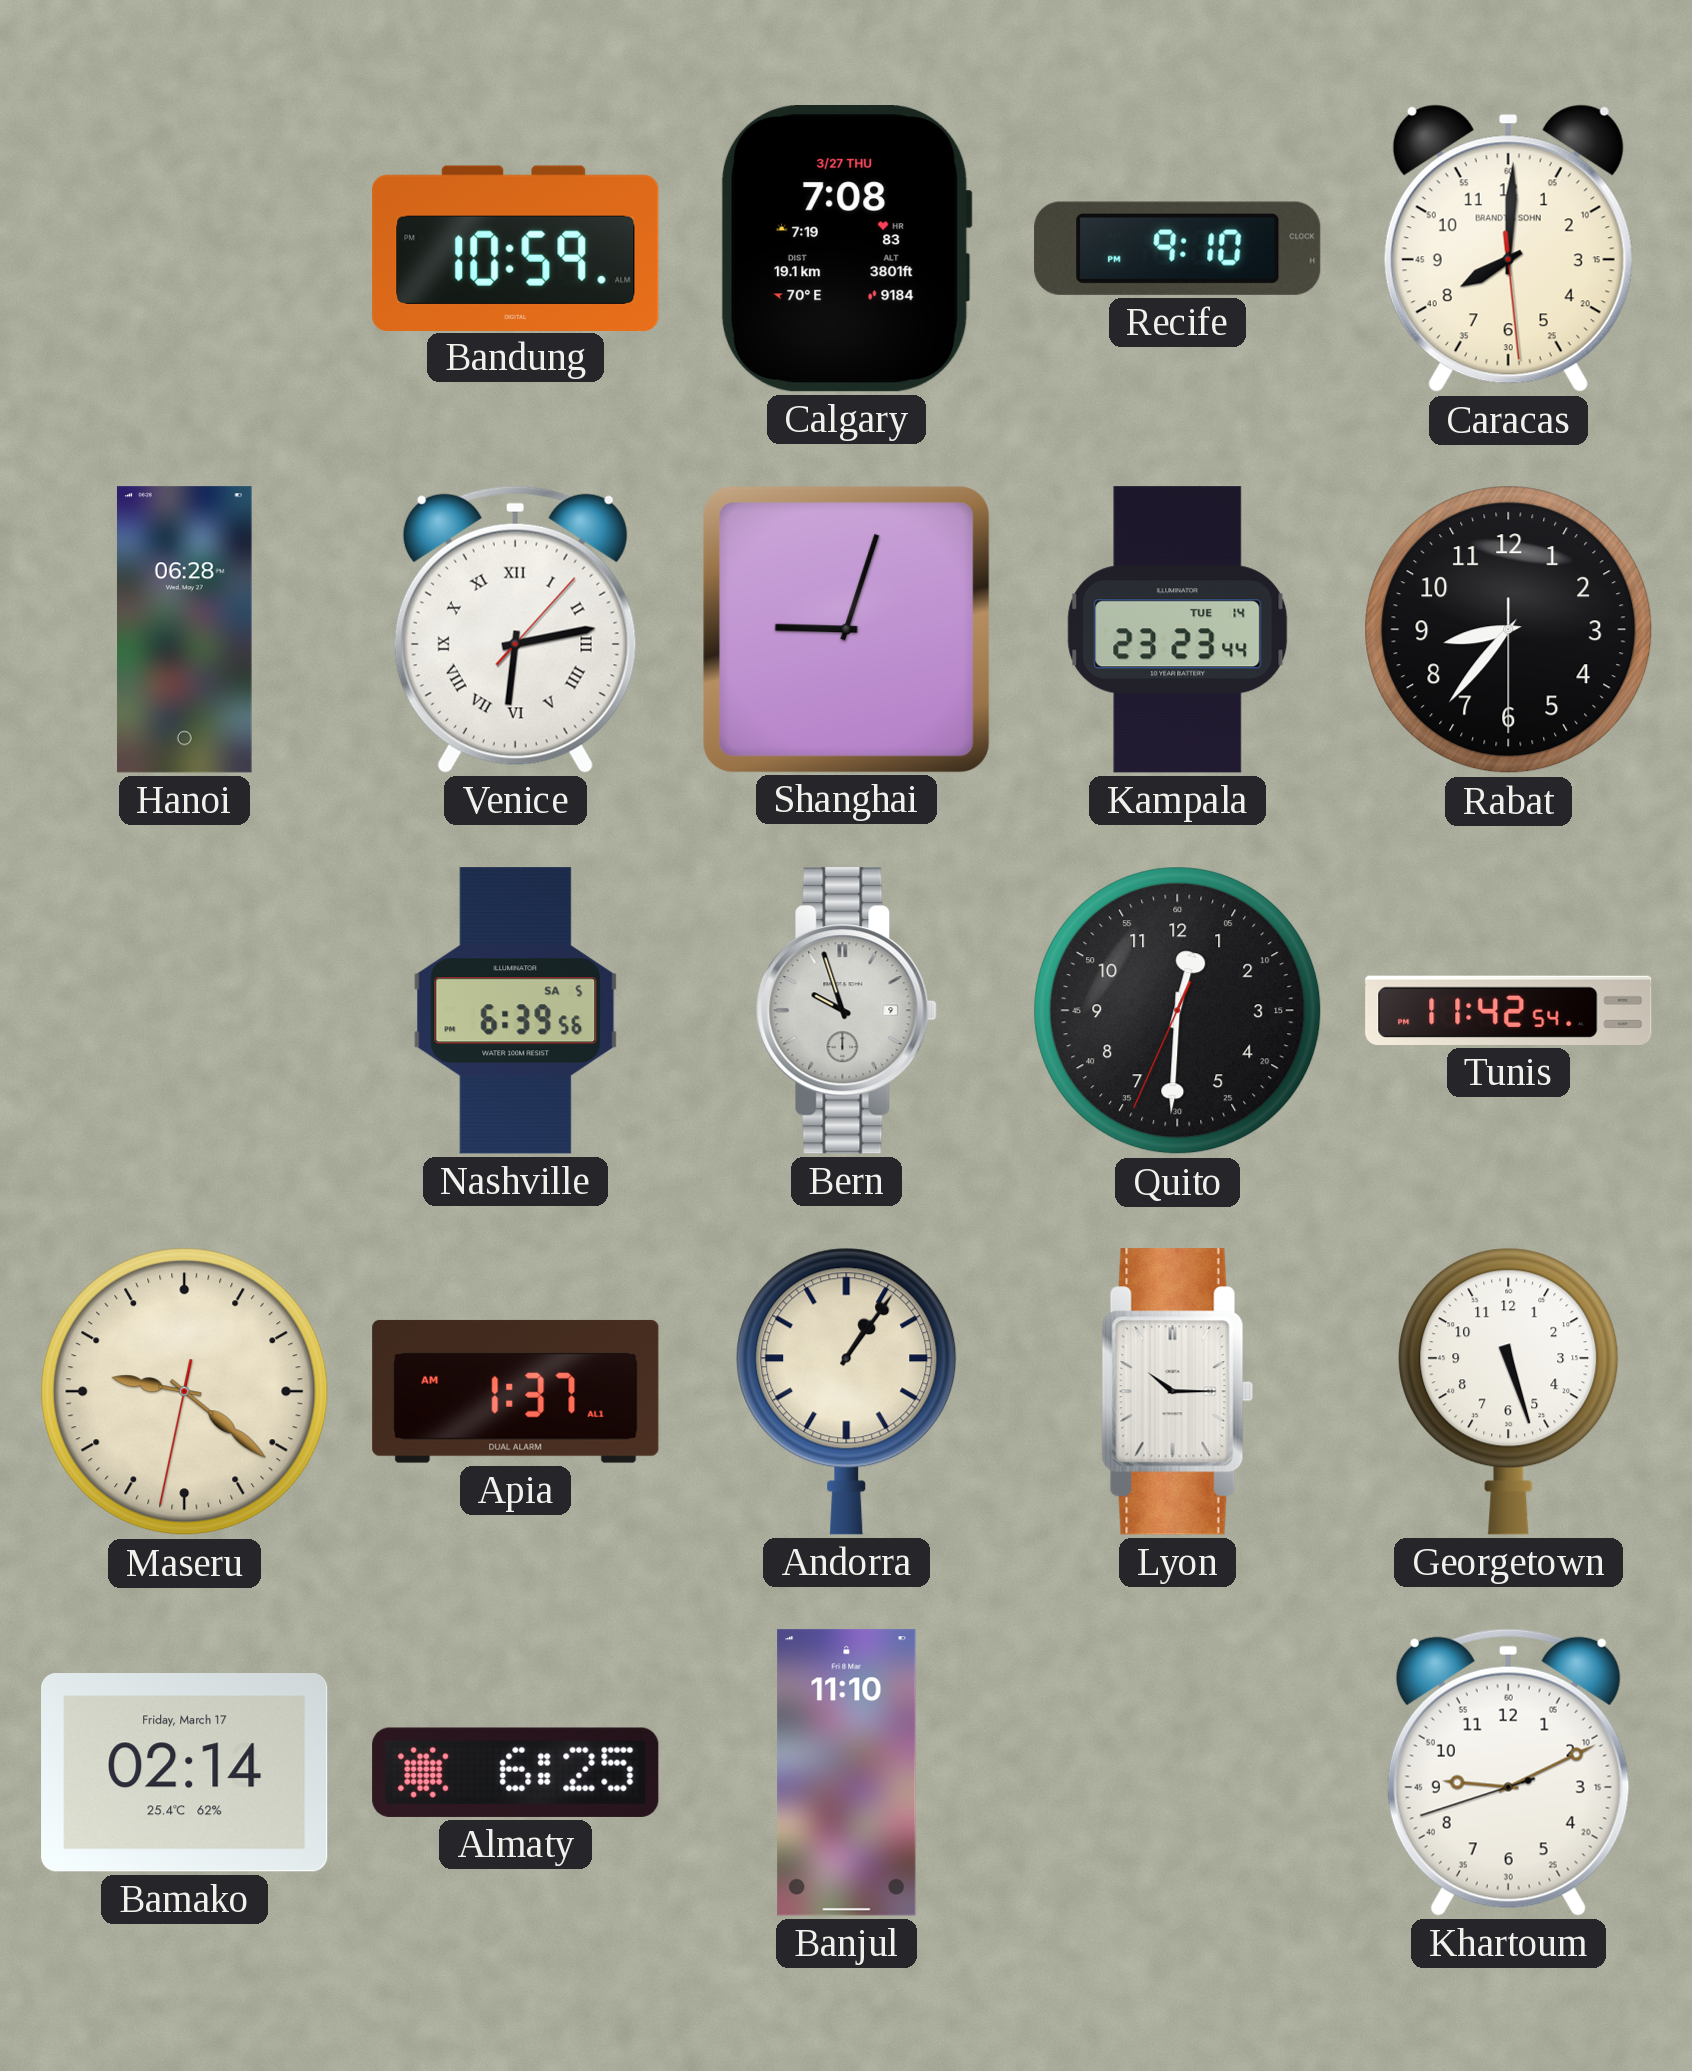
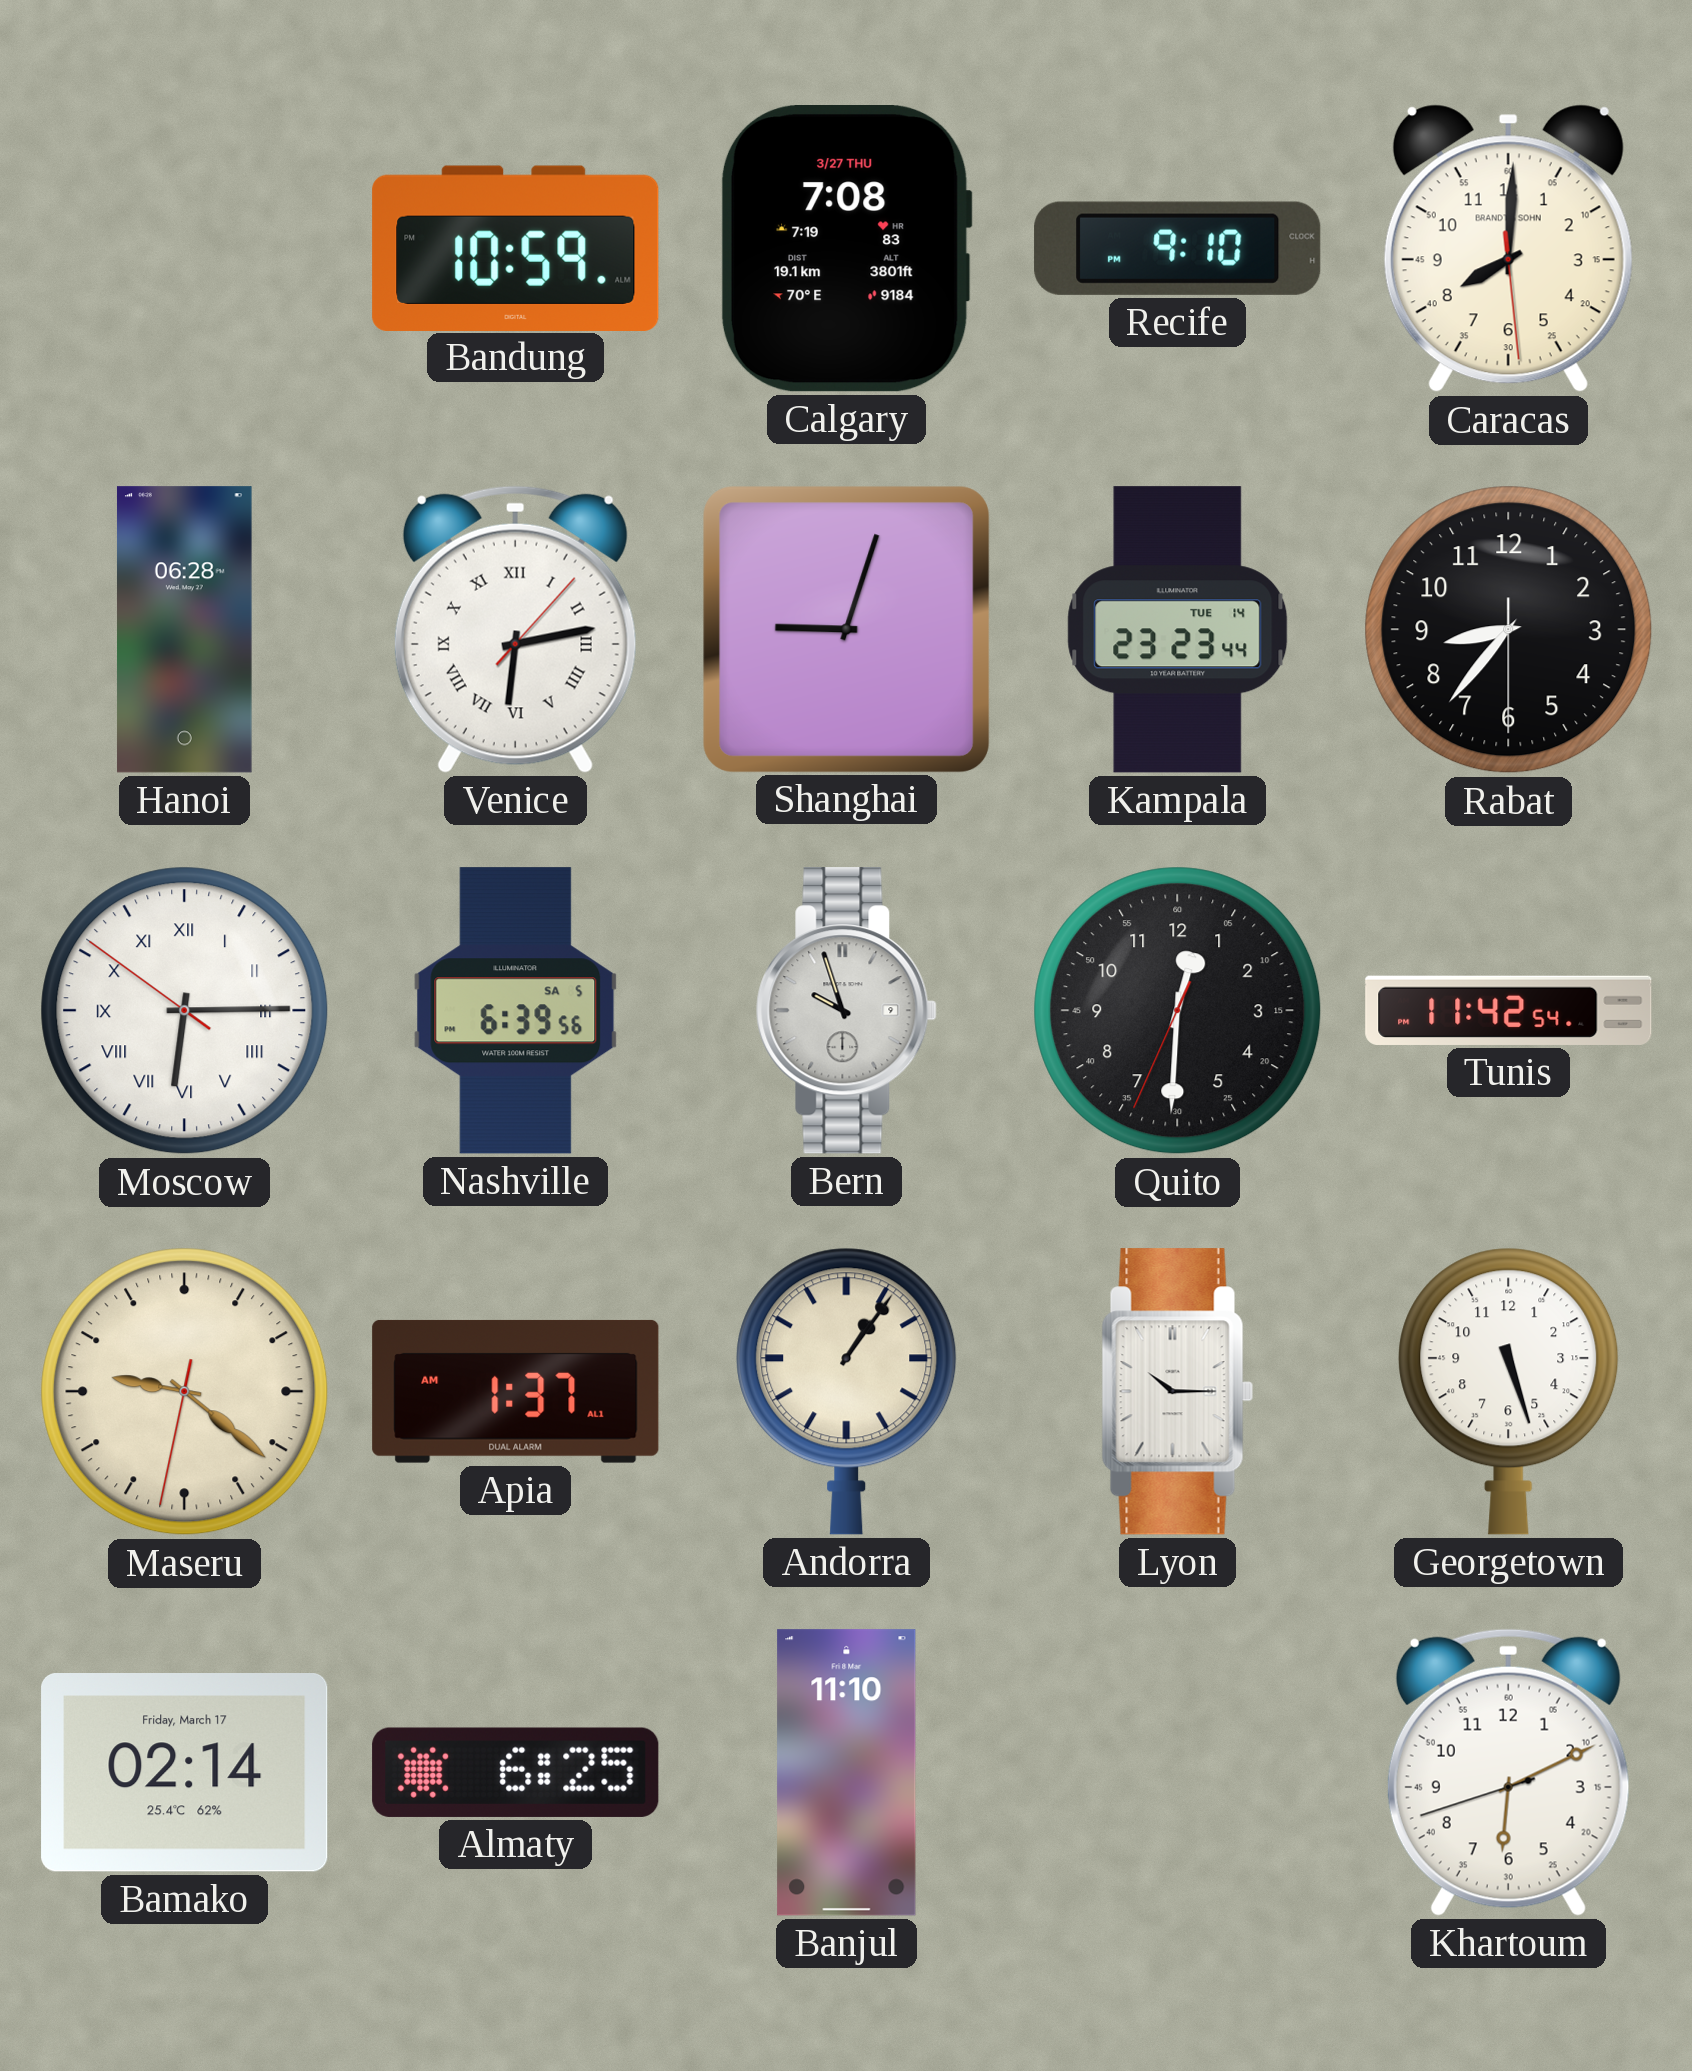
Moscow: none -> 6:14 (185, 1011)
Khartoum: 9:10 -> 6:10 (1508, 1772)
